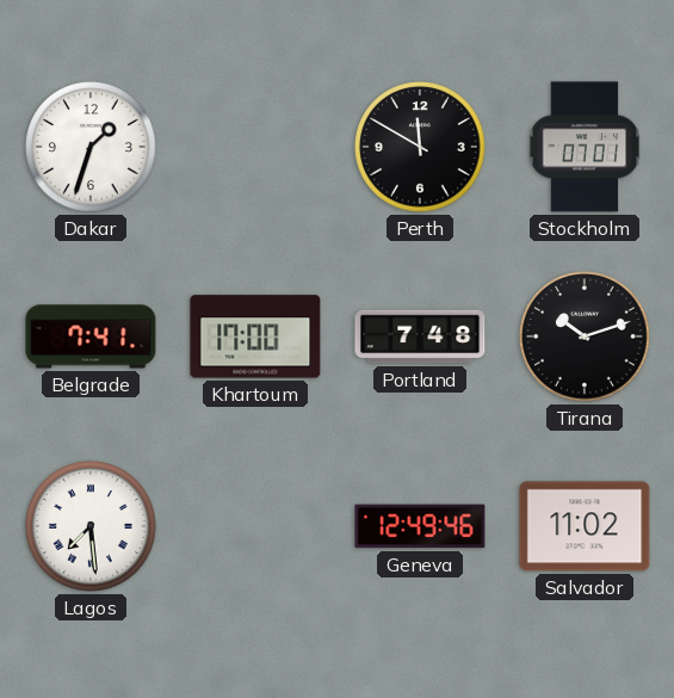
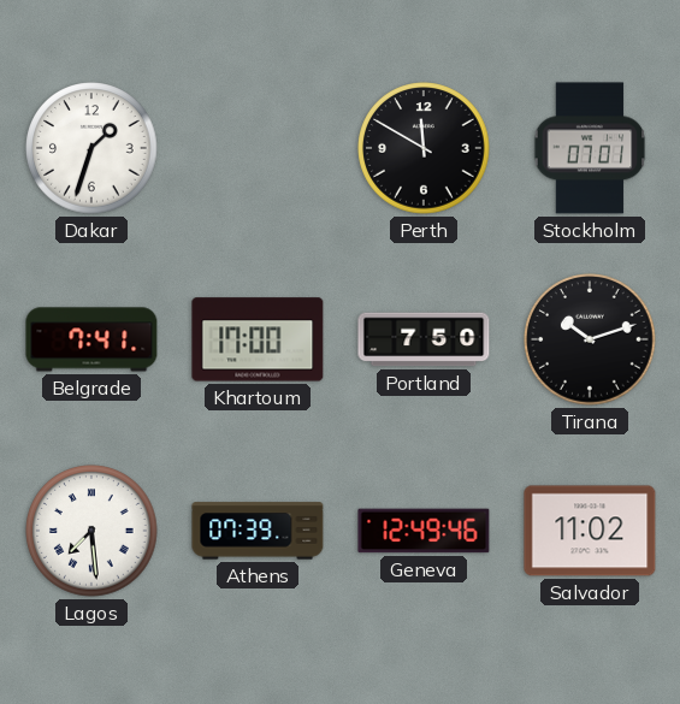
Portland: 7:48 -> 7:50 (424, 339)
Athens: none -> 07:39 (258, 531)
